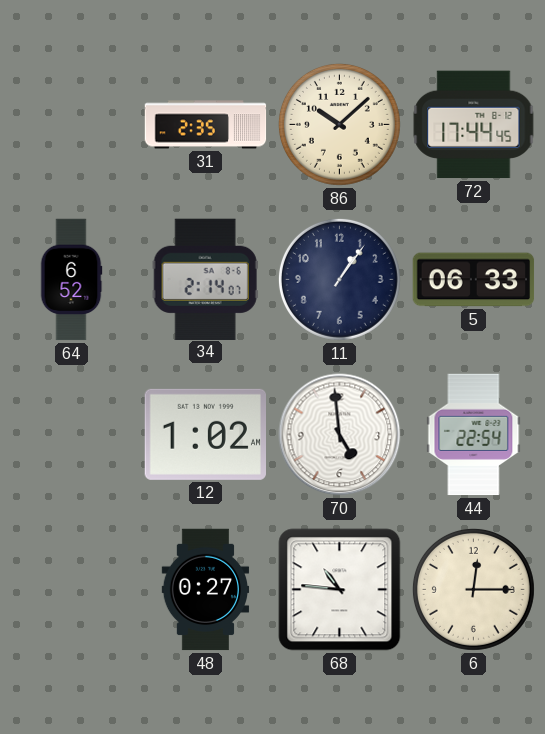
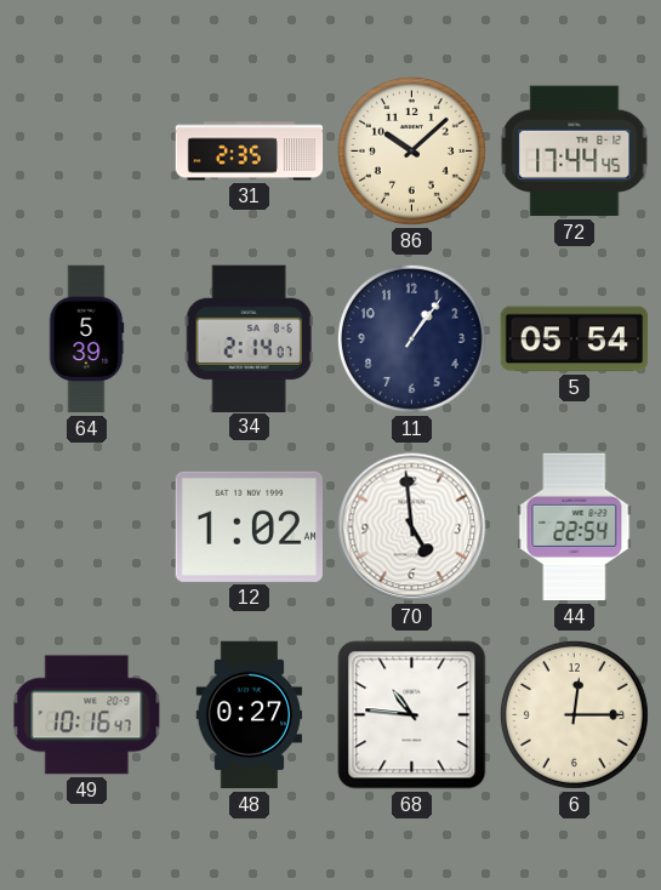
64: 6:52 -> 5:39 (86, 340)
5: 06:33 -> 05:54 (575, 340)
49: none -> 10:16 (87, 715)
